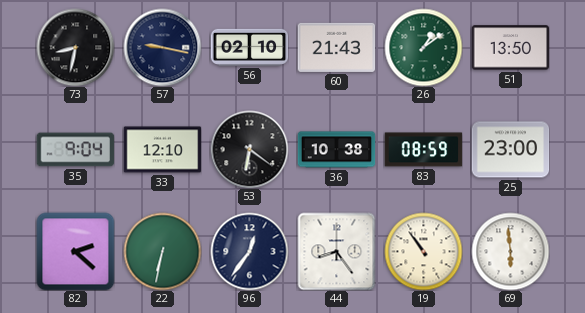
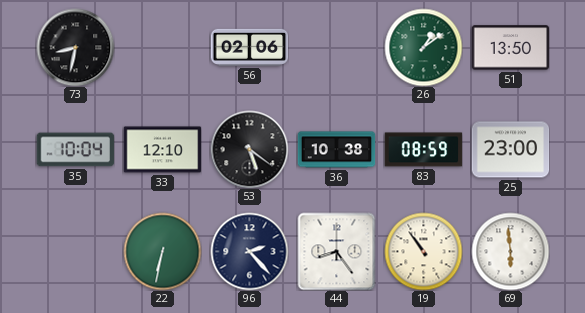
57: 9:17 -> none (162, 47)
56: 02:10 -> 02:06 (249, 47)
60: 21:43 -> none (336, 47)
35: 9:04 -> 10:04 (75, 150)
53: 6:21 -> 5:21 (249, 149)
82: 2:22 -> none (75, 251)
96: 12:36 -> 2:23 (249, 251)
